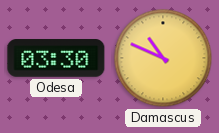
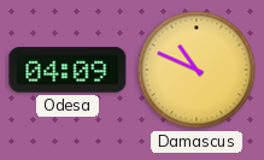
Odesa: 03:30 -> 04:09 (68, 70)
